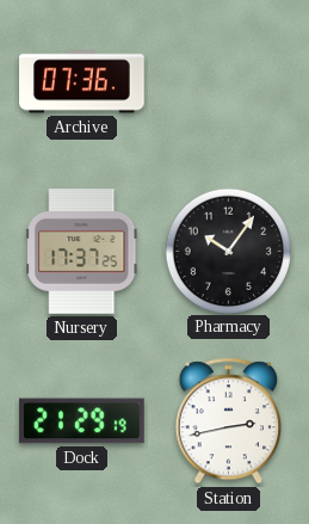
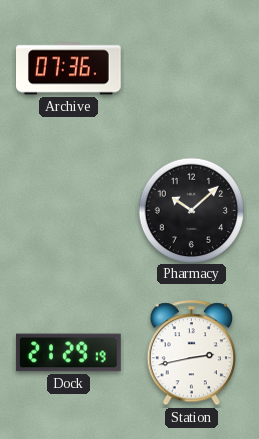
Nursery: 17:37 -> none (82, 252)
Pharmacy: 10:06 -> 10:08 (191, 210)
